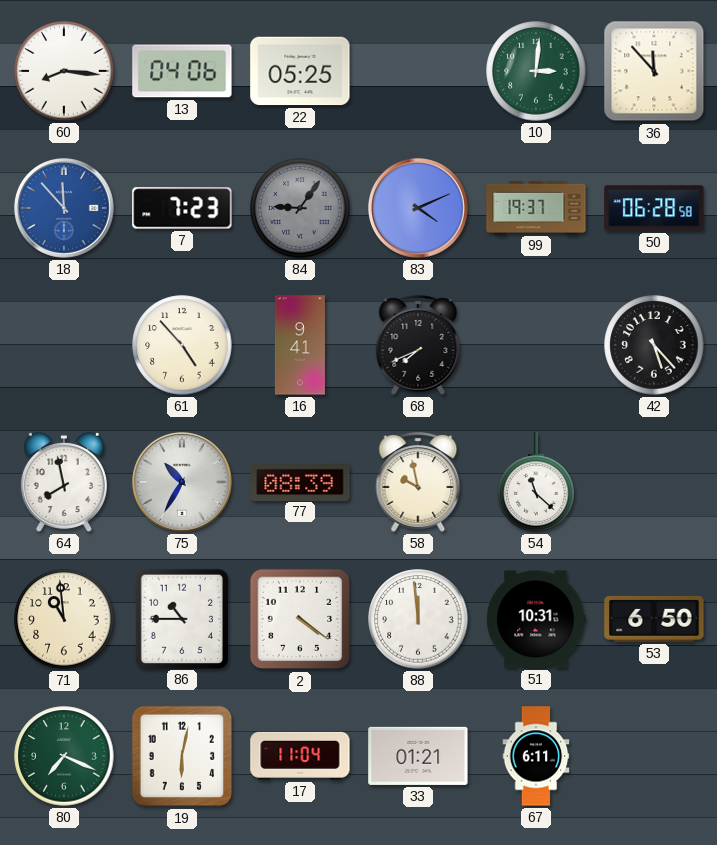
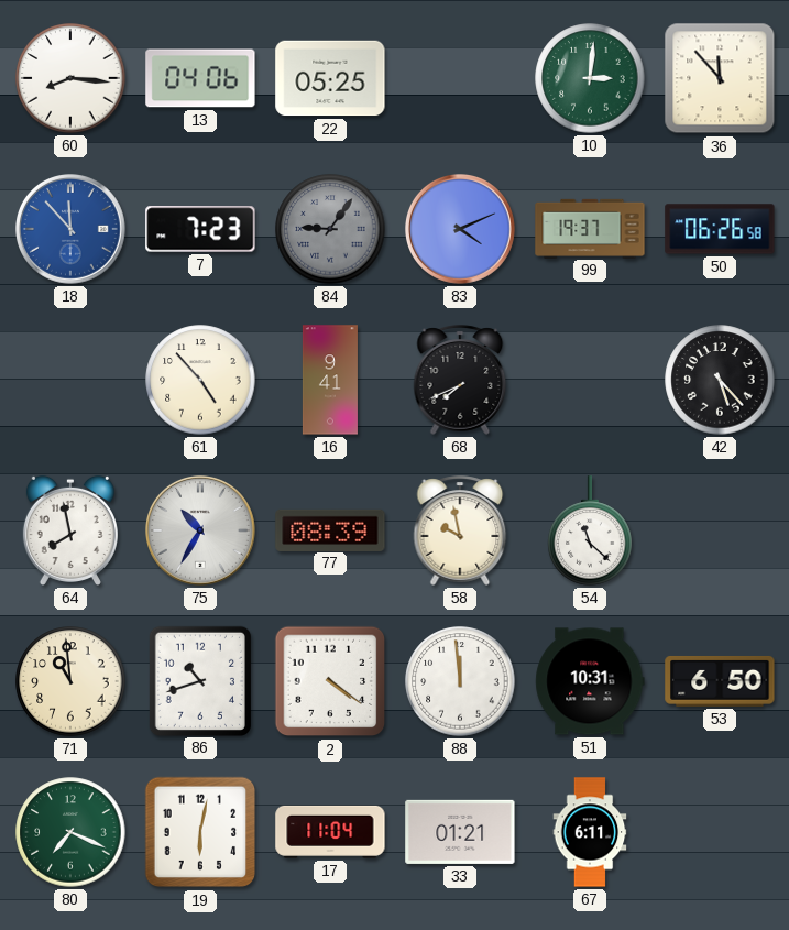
50: 06:28 -> 06:26 (720, 229)
86: 10:45 -> 10:42 (199, 680)
